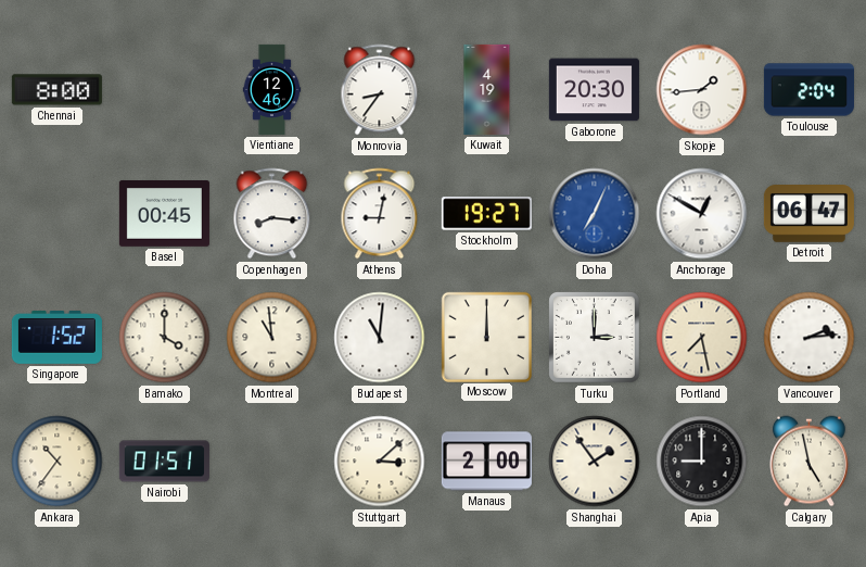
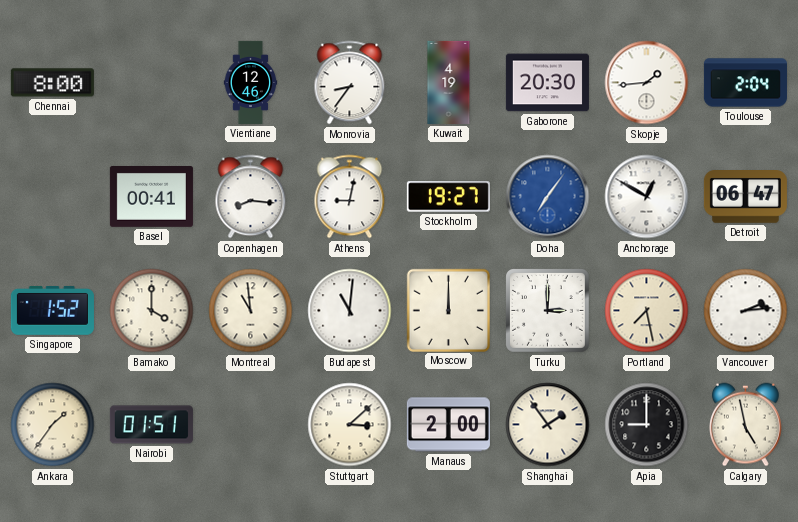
Basel: 00:45 -> 00:41 (151, 197)
Doha: 7:04 -> 7:06 (548, 197)
Ankara: 10:36 -> 1:36 (53, 425)
